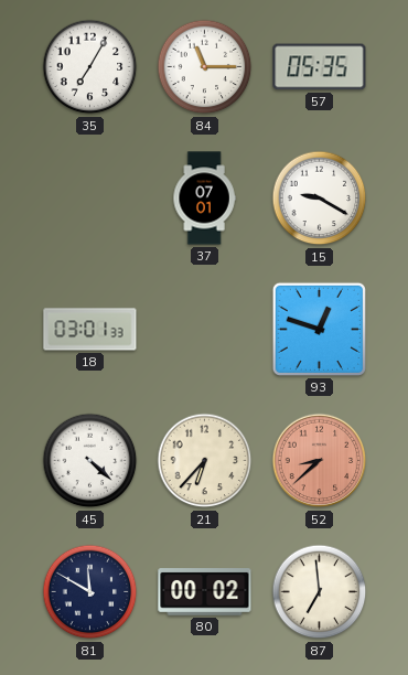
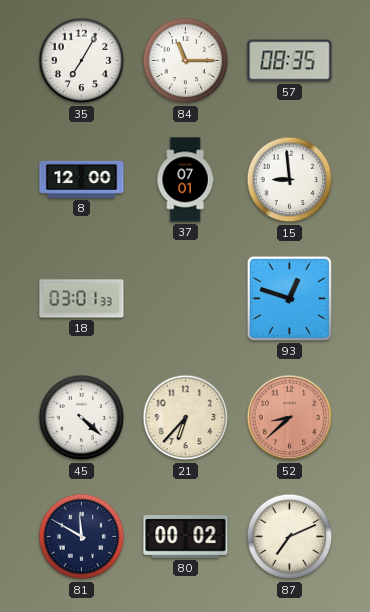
57: 05:35 -> 08:35 (290, 61)
8: none -> 12:00 (82, 179)
15: 9:20 -> 8:59 (290, 180)
87: 6:59 -> 7:11 (290, 537)
